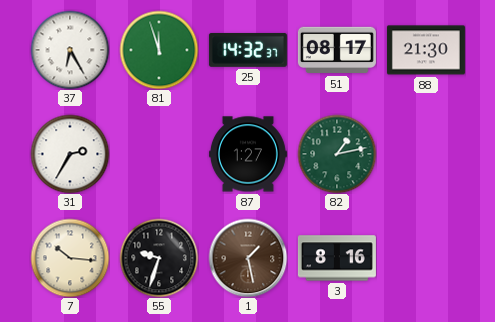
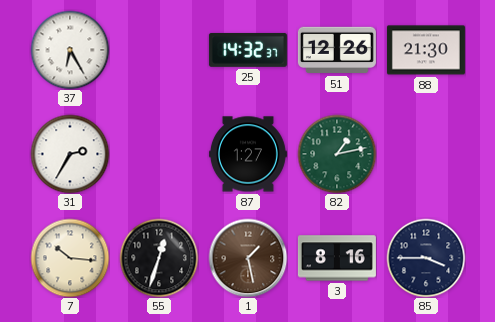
81: 11:57 -> none (159, 50)
51: 08:17 -> 12:26 (337, 50)
55: 9:33 -> 12:33 (159, 258)
85: none -> 3:45 (426, 258)
